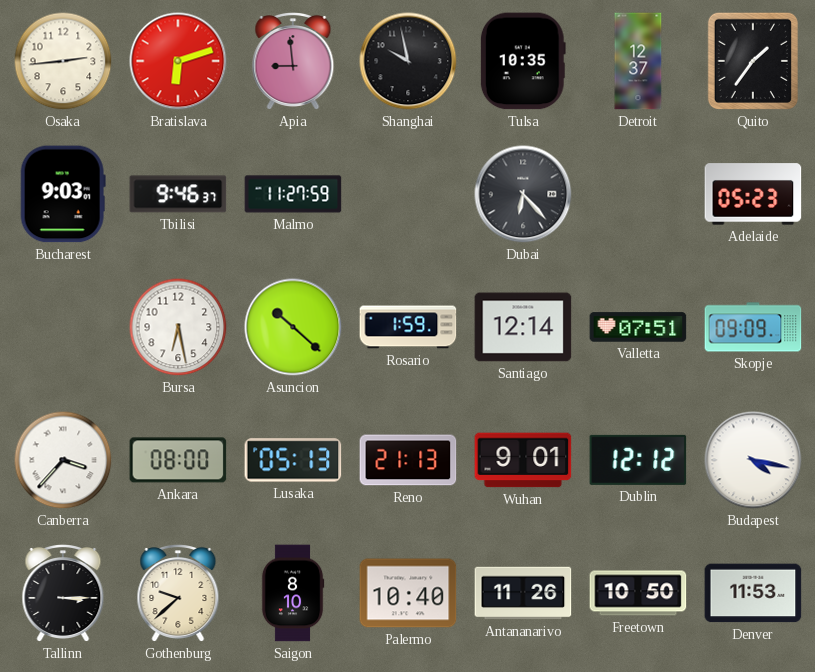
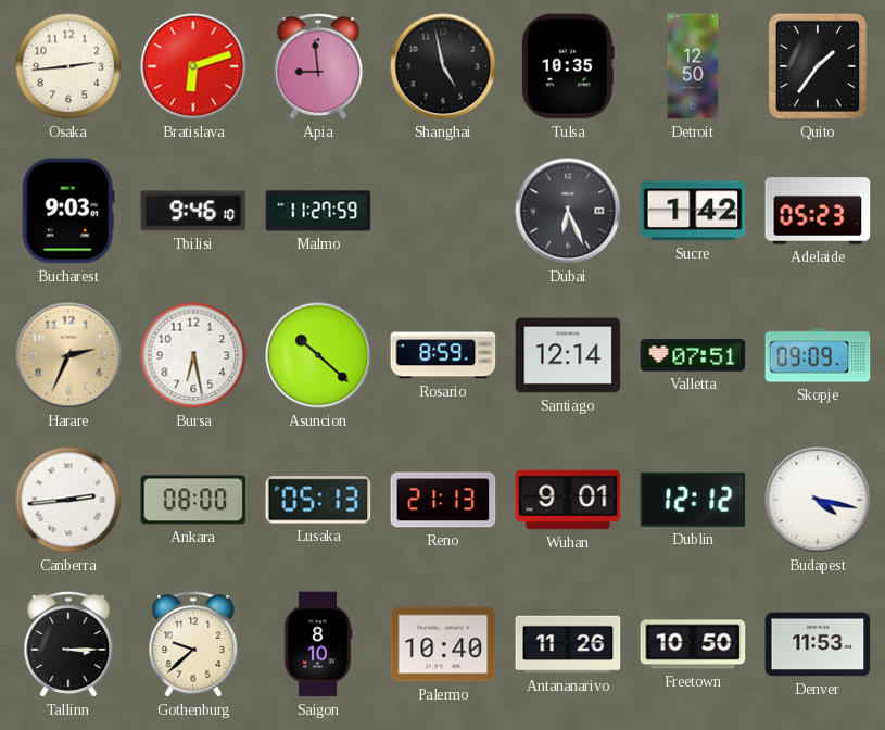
Shanghai: 9:58 -> 4:58 (443, 66)
Detroit: 12:37 -> 12:50 (693, 66)
Tbilisi: 9:46:37 -> 9:46:10 (193, 211)
Dubai: 6:23 -> 6:26 (568, 211)
Sucre: none -> 1:42 (693, 211)
Harare: none -> 2:34 (68, 355)
Rosario: 1:59 -> 8:59 (443, 355)
Canberra: 3:37 -> 2:44 (68, 500)
